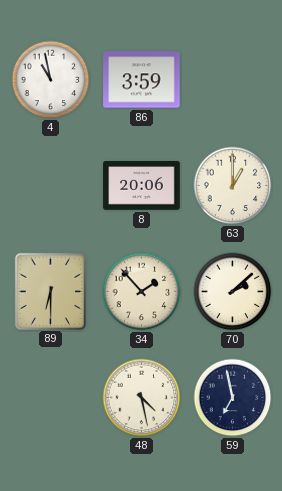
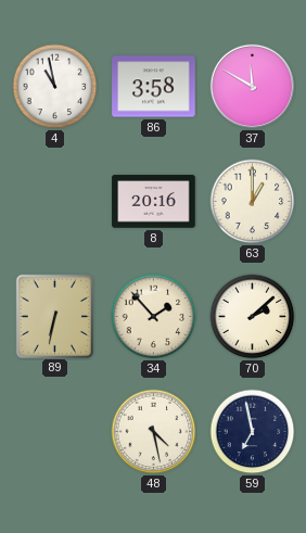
86: 3:59 -> 3:58 (154, 87)
37: none -> 11:50 (253, 87)
8: 20:06 -> 20:16 (154, 202)
89: 6:30 -> 6:32 (54, 316)
